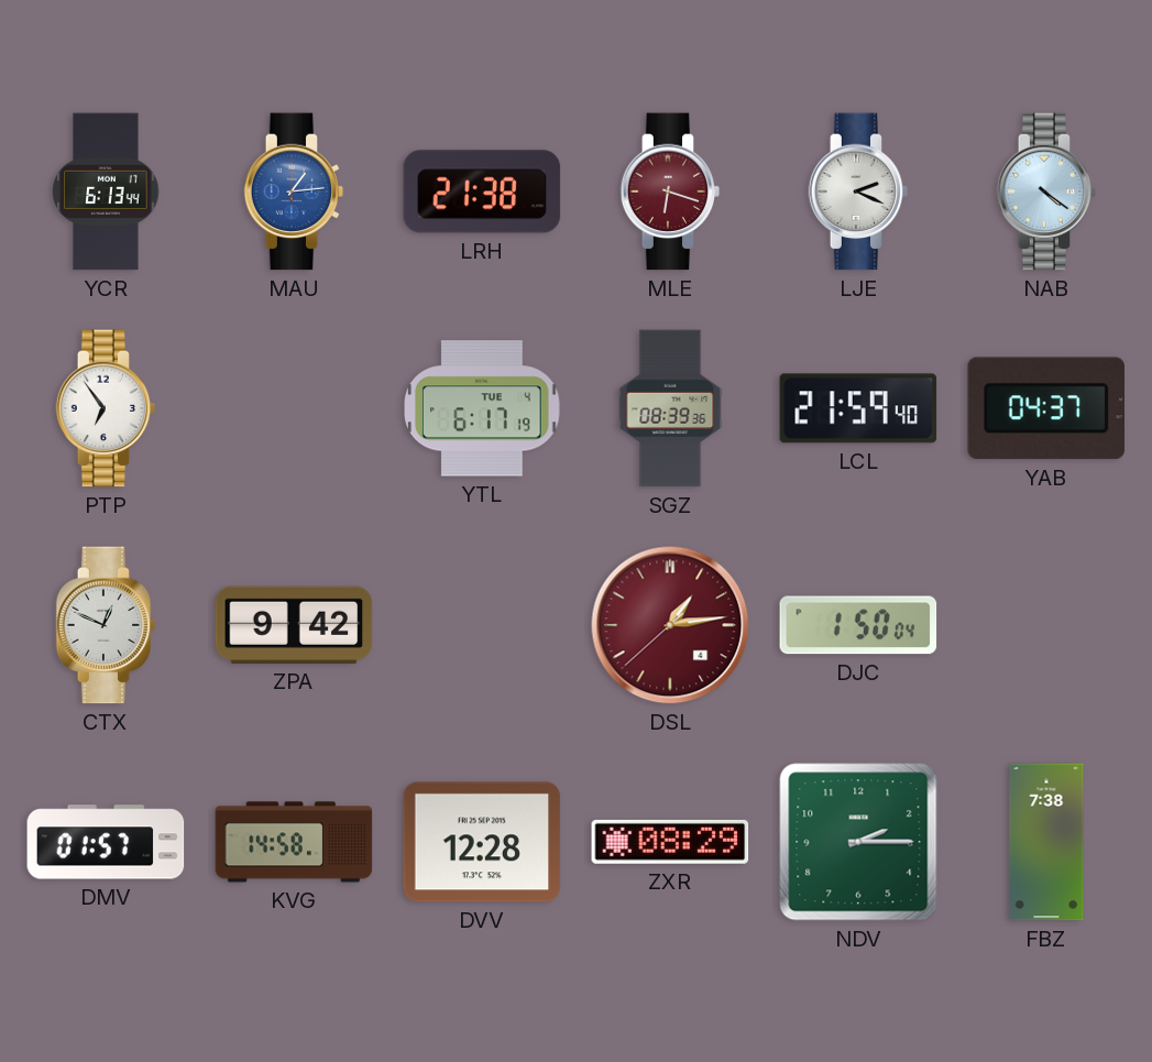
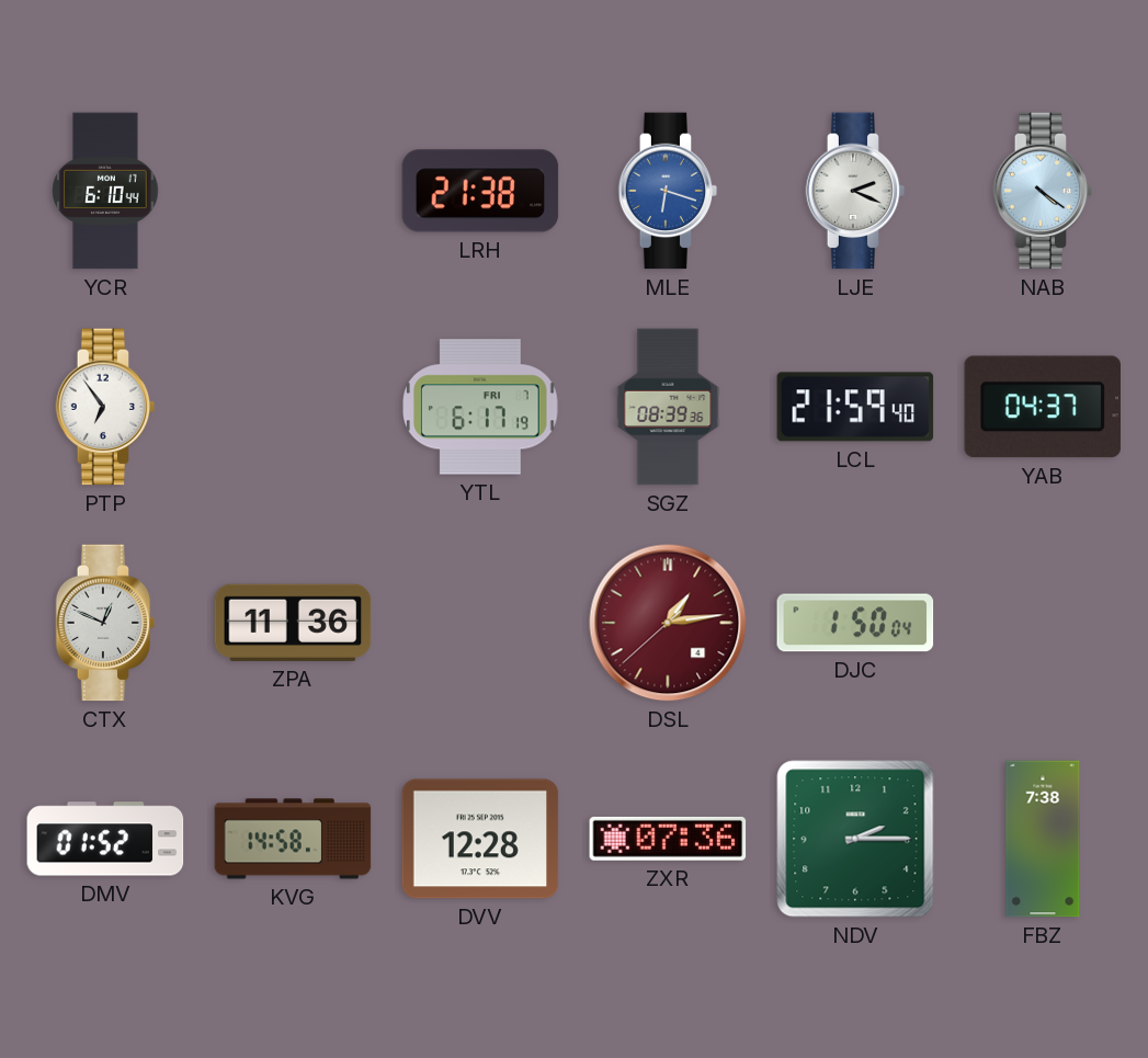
YCR: 6:13 -> 6:10 (105, 191)
MAU: 1:14 -> none (294, 191)
MLE dial: burgundy -> blue (668, 191)
YTL date: TUE 4 -> FRI 7 (481, 407)
ZPA: 9:42 -> 11:36 (293, 623)
DMV: 01:57 -> 01:52 (105, 839)
ZXR: 08:29 -> 07:36 (668, 839)
